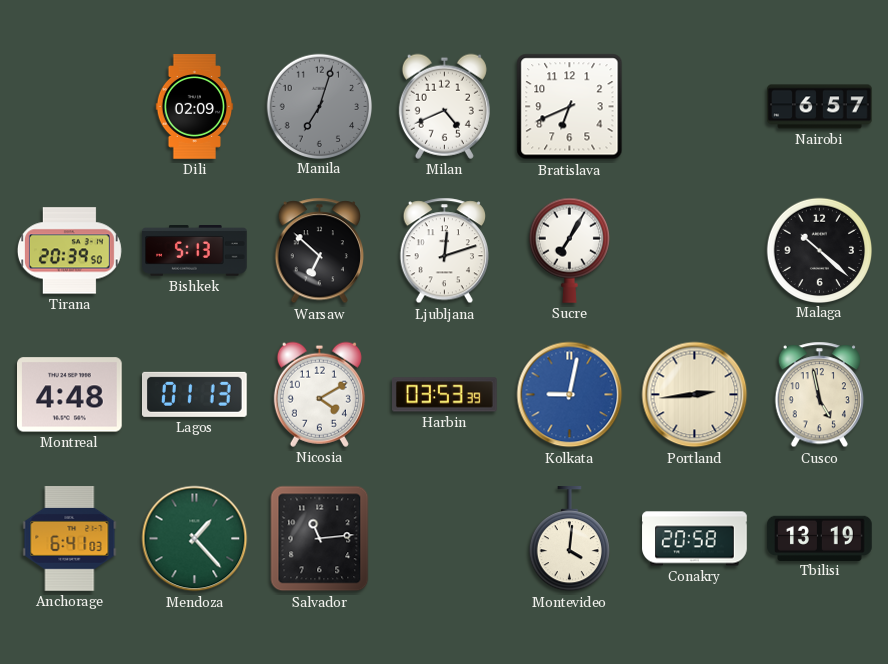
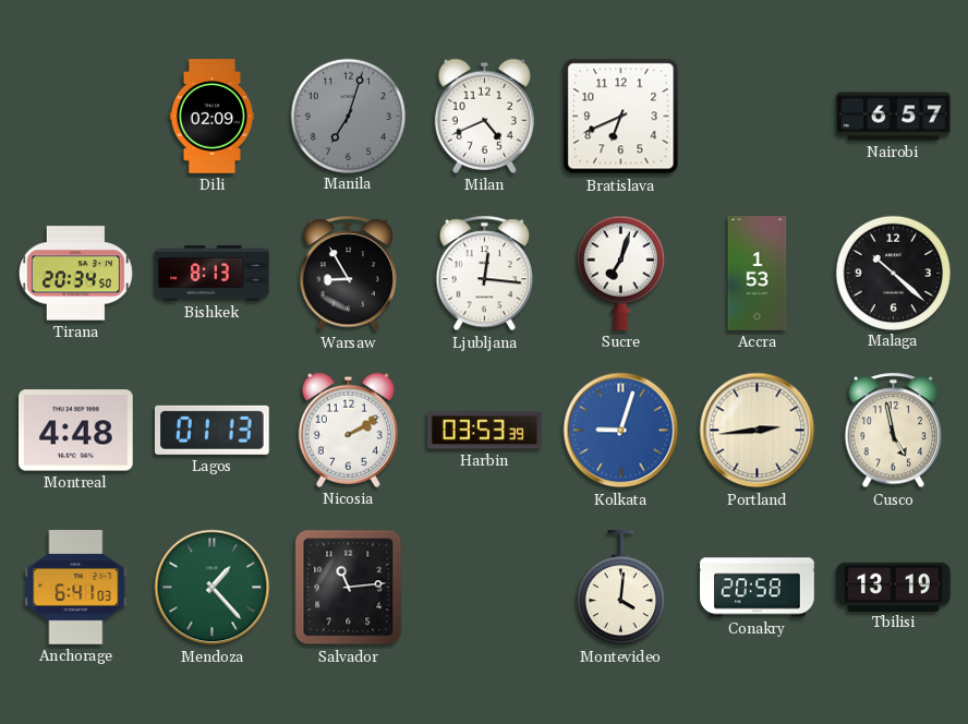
Tirana: 20:39 -> 20:34 (75, 274)
Bishkek: 5:13 -> 8:13 (213, 274)
Warsaw: 6:52 -> 8:55 (348, 274)
Ljubljana: 12:12 -> 12:16 (484, 274)
Sucre: 7:05 -> 7:03 (620, 273)
Accra: none -> 1:53 (758, 274)
Nicosia: 4:10 -> 2:10 (348, 430)
Kolkata: 9:02 -> 9:03 (621, 431)
